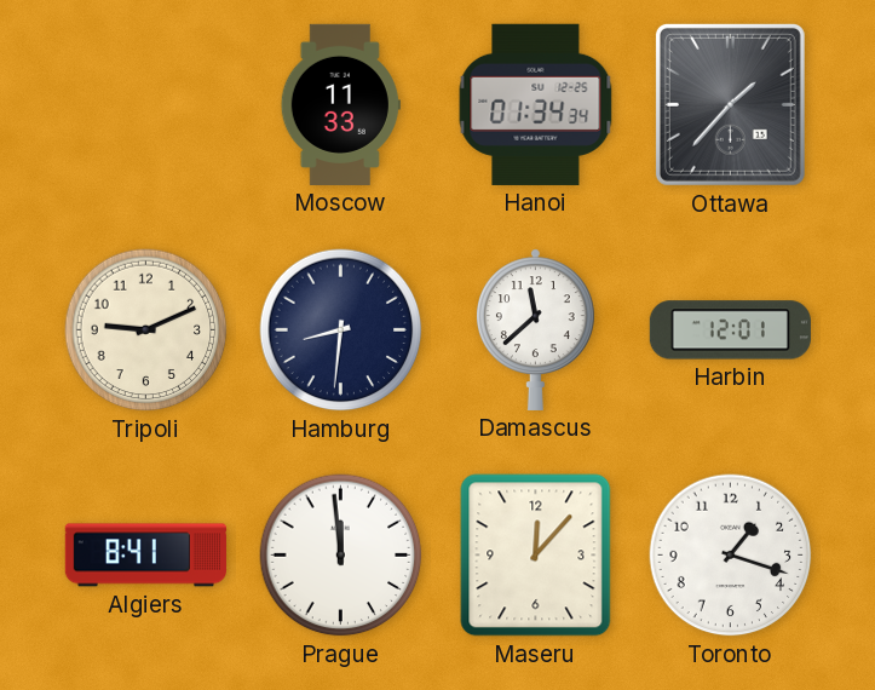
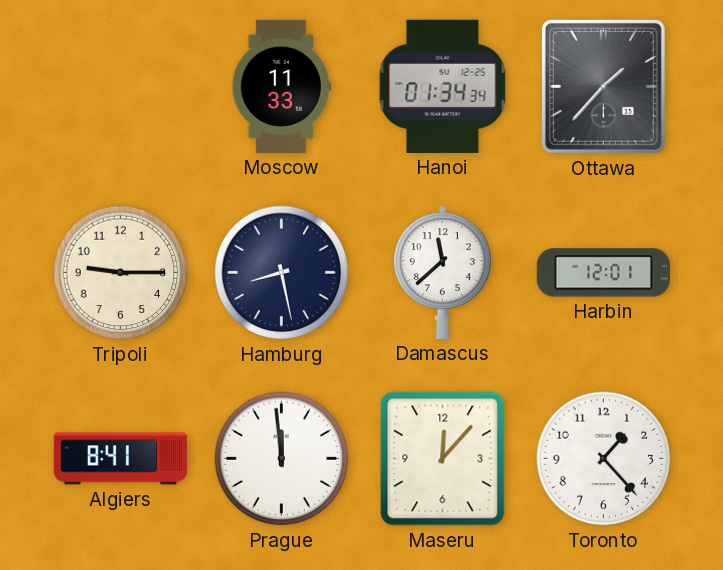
Tripoli: 9:11 -> 9:15 (121, 273)
Hamburg: 8:31 -> 8:28 (282, 273)
Toronto: 1:18 -> 1:23 (604, 459)
